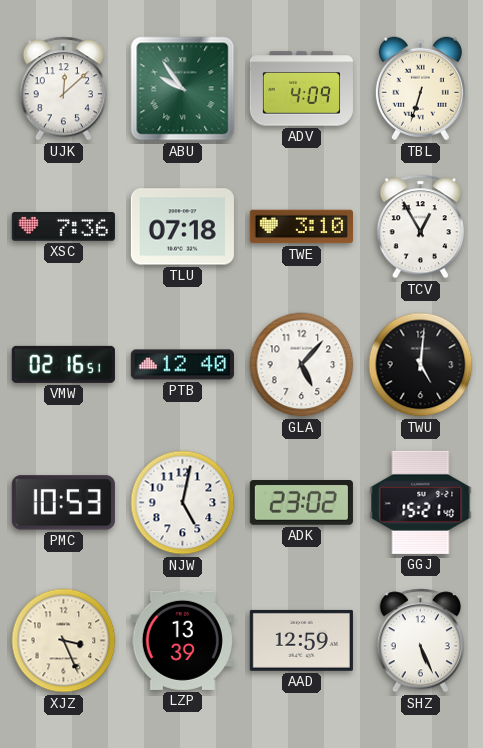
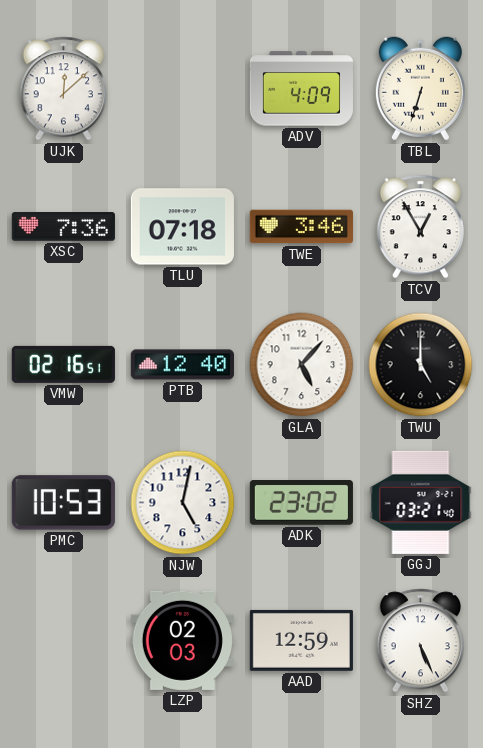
ABU: 9:54 -> none (183, 89)
TWE: 3:10 -> 3:46 (301, 227)
TWU: 5:01 -> 5:00 (421, 365)
GGJ: 15:21 -> 03:21 (421, 502)
XJZ: 3:26 -> none (64, 641)
LZP: 13:39 -> 02:03 (182, 640)
